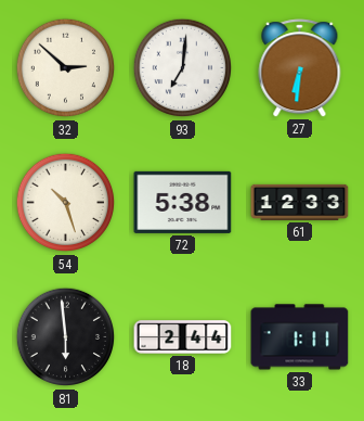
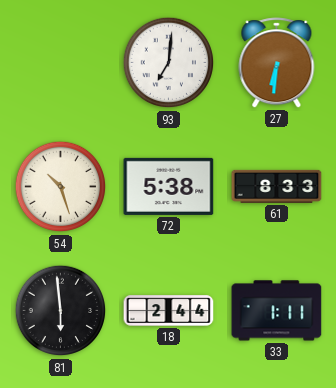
32: 2:52 -> none (66, 68)
61: 12:33 -> 8:33 (277, 186)
